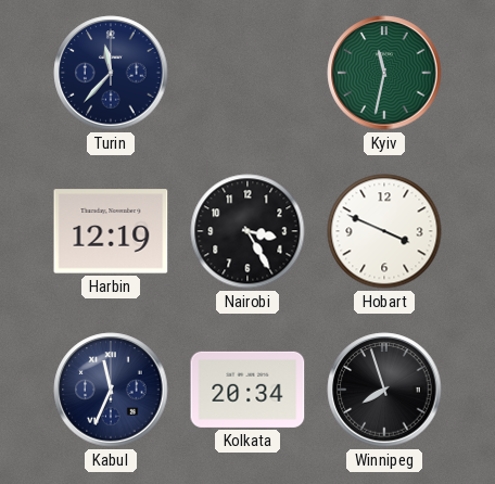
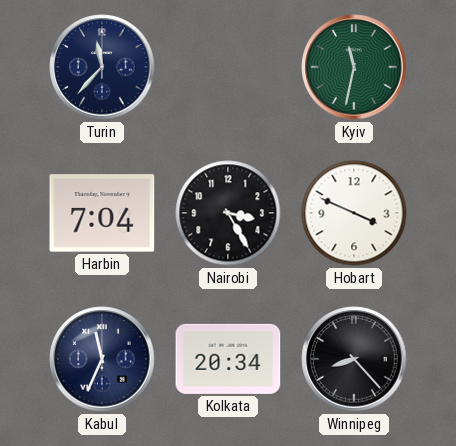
Harbin: 12:19 -> 7:04 (102, 213)
Winnipeg: 7:57 -> 8:23 (354, 359)
